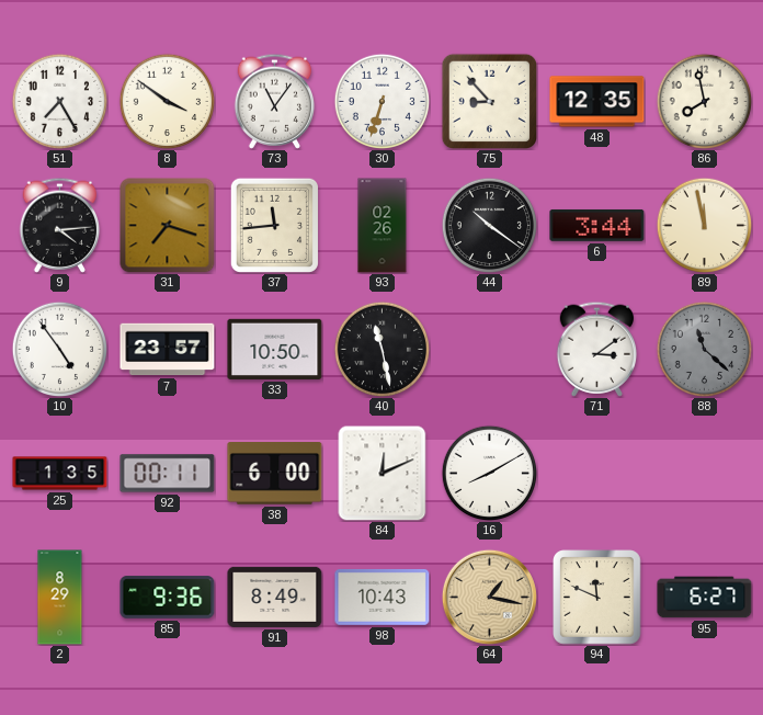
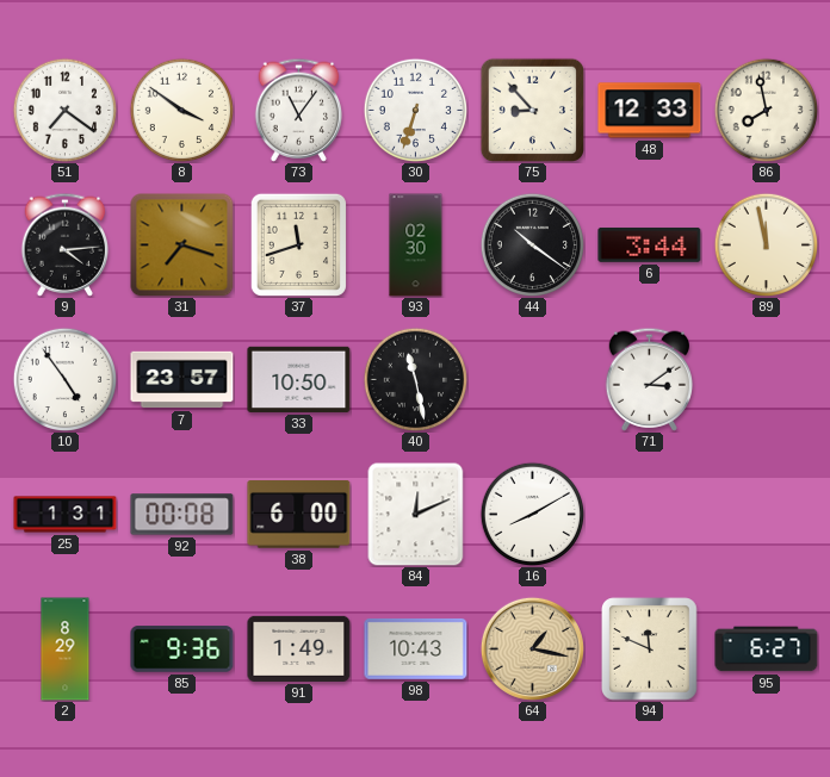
51: 7:25 -> 7:21 (64, 110)
48: 12:35 -> 12:33 (650, 111)
37: 11:44 -> 11:42 (298, 244)
93: 02:26 -> 02:30 (416, 245)
88: 11:22 -> none (704, 349)
25: 1:35 -> 1:31 (66, 515)
92: 00:11 -> 00:08 (182, 515)
91: 8:49 -> 1:49 (299, 648)
